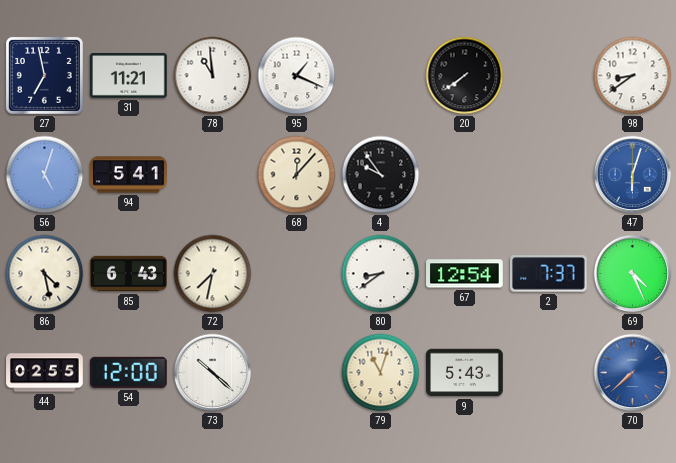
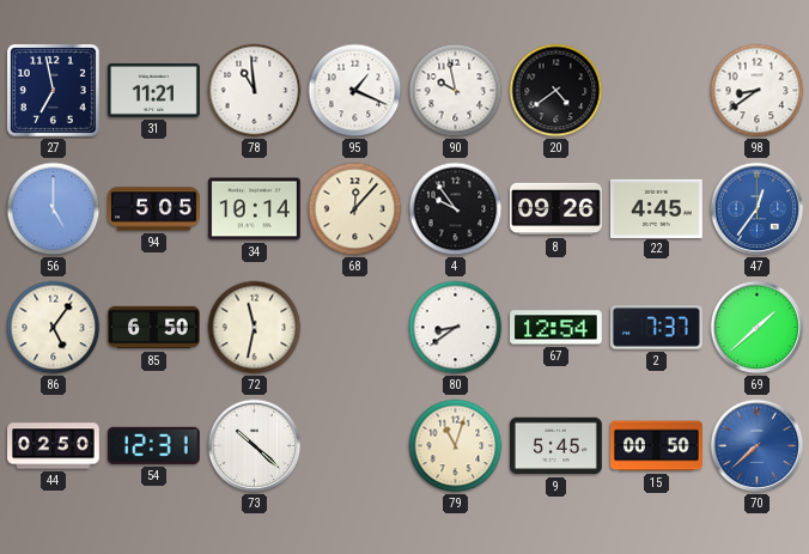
90: none -> 9:58 (456, 91)
20: 7:39 -> 4:39 (556, 91)
56: 5:03 -> 5:00 (54, 209)
94: 5:41 -> 5:05 (154, 209)
34: none -> 10:14 (255, 209)
8: none -> 09:26 (556, 209)
22: none -> 4:45 (657, 208)
47: 6:03 -> 12:36 (758, 209)
86: 4:28 -> 5:06 (54, 328)
85: 6:43 -> 6:50 (154, 328)
72: 7:32 -> 11:32 (255, 328)
69: 4:26 -> 1:38 (758, 328)
44: 02:55 -> 02:50 (54, 446)
54: 12:00 -> 12:31 (153, 445)
9: 5:43 -> 5:45 (556, 446)
15: none -> 00:50 (657, 446)
